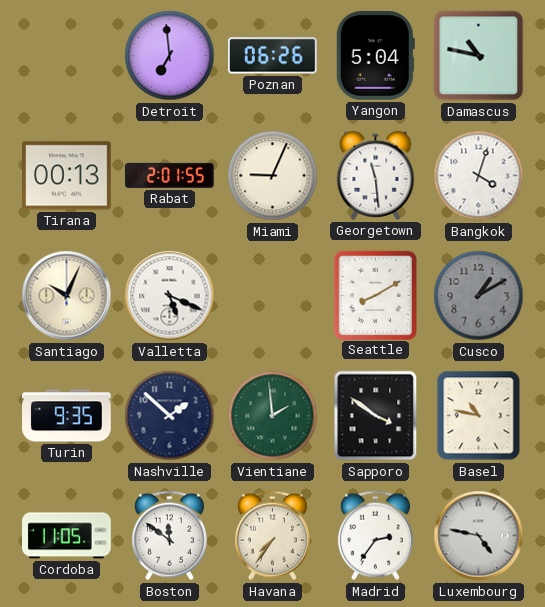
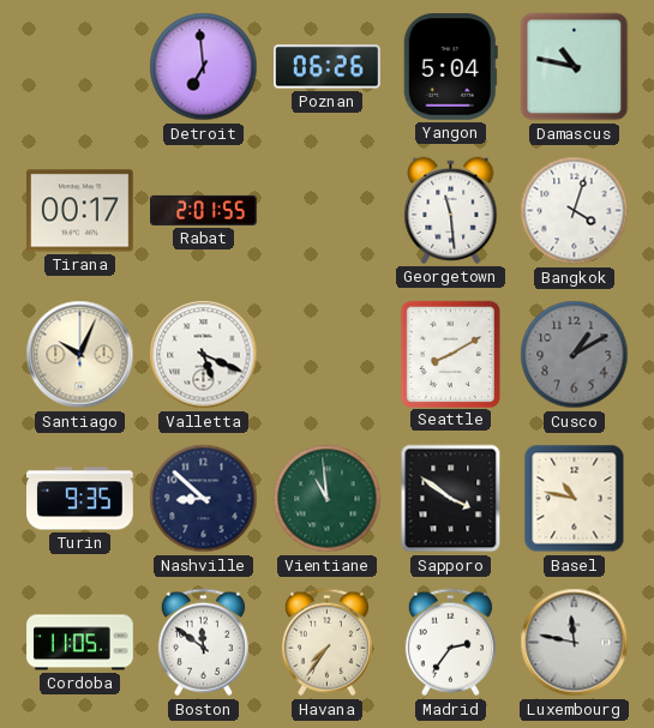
Tirana: 00:13 -> 00:17 (80, 211)
Miami: 9:04 -> none (273, 176)
Nashville: 1:52 -> 8:52 (204, 499)
Vientiane: 1:59 -> 10:59 (328, 499)
Luxembourg: 4:47 -> 11:47 (575, 643)
